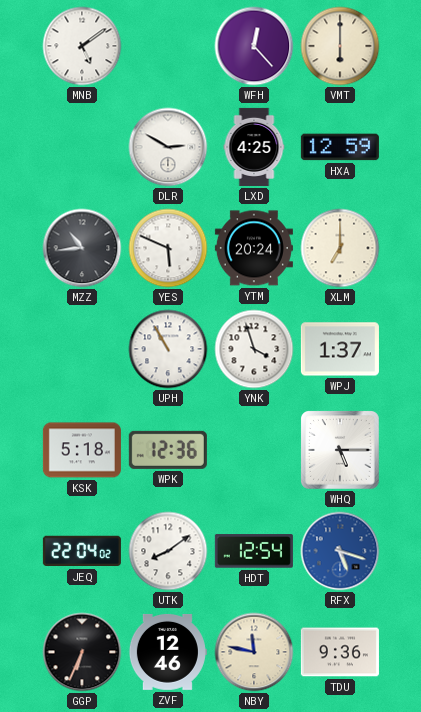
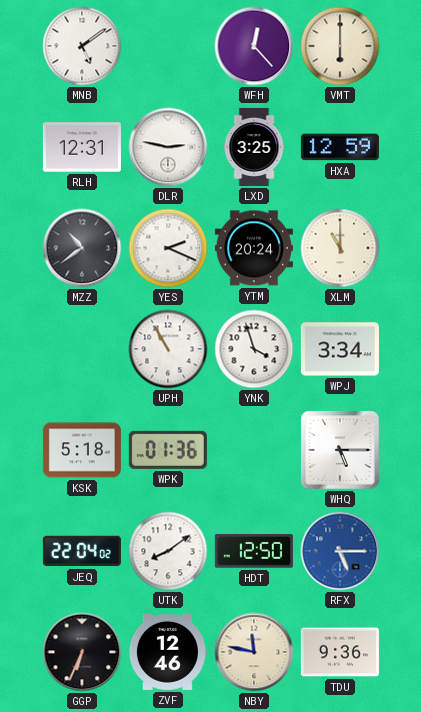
RLH: none -> 12:31 (82, 147)
DLR: 2:50 -> 2:47 (168, 147)
LXD: 4:25 -> 3:25 (254, 147)
MZZ: 10:44 -> 10:39 (82, 248)
YES: 5:49 -> 2:19 (168, 248)
XLM: 7:00 -> 11:00 (340, 248)
WPJ: 1:37 -> 3:34 (340, 349)
WPK: 12:36 -> 01:36 (168, 450)
HDT: 12:54 -> 12:50 (254, 551)
RFX: 5:18 -> 5:15 (340, 551)
